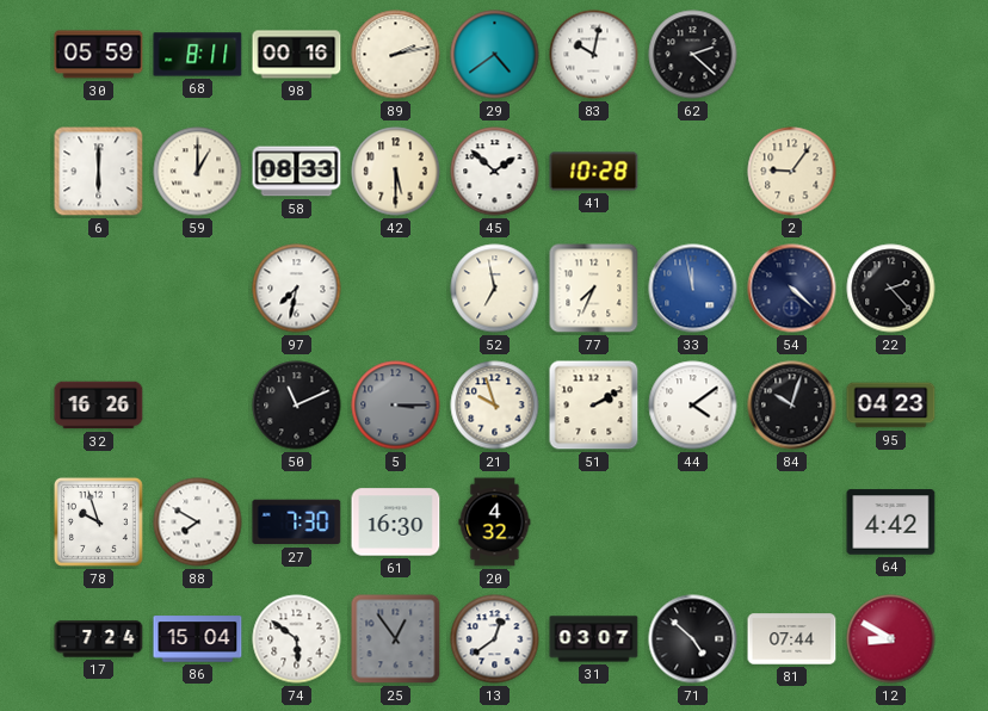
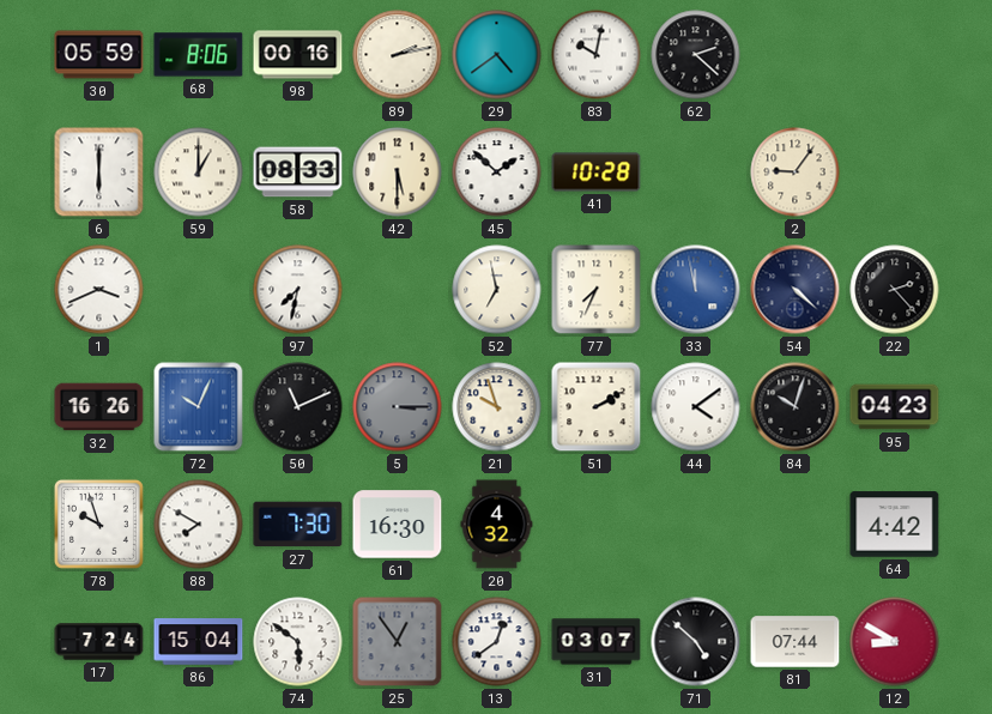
68: 8:11 -> 8:06 (199, 55)
1: none -> 3:41 (99, 290)
72: none -> 10:04 (199, 407)
